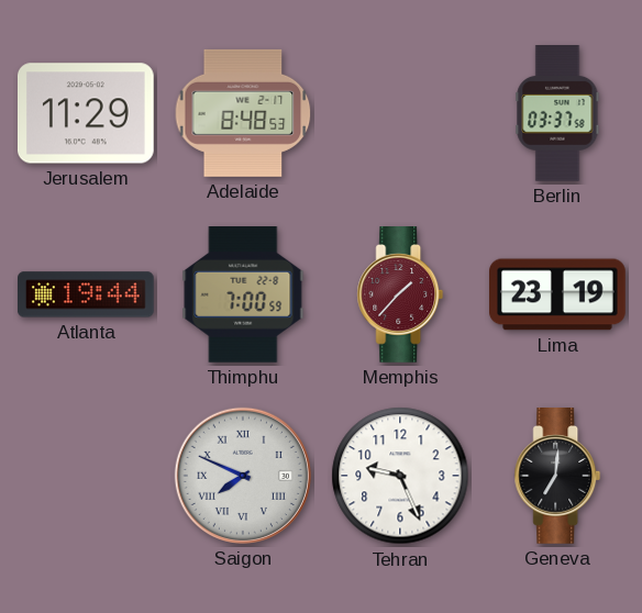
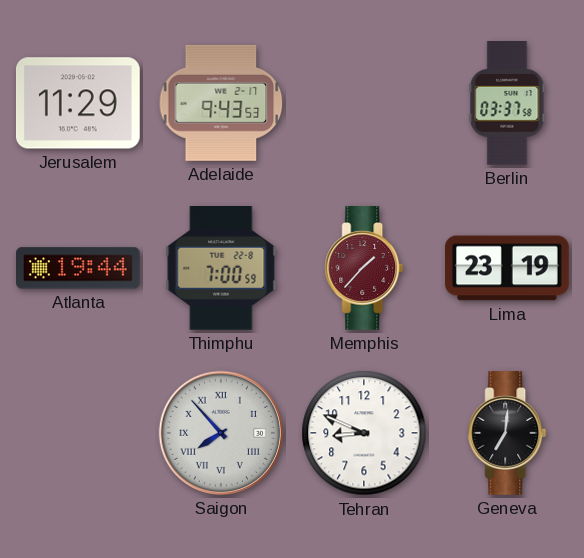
Adelaide: 8:48 -> 9:43 (221, 103)
Saigon: 7:49 -> 7:53 (221, 433)
Tehran: 9:26 -> 8:49 (364, 433)
